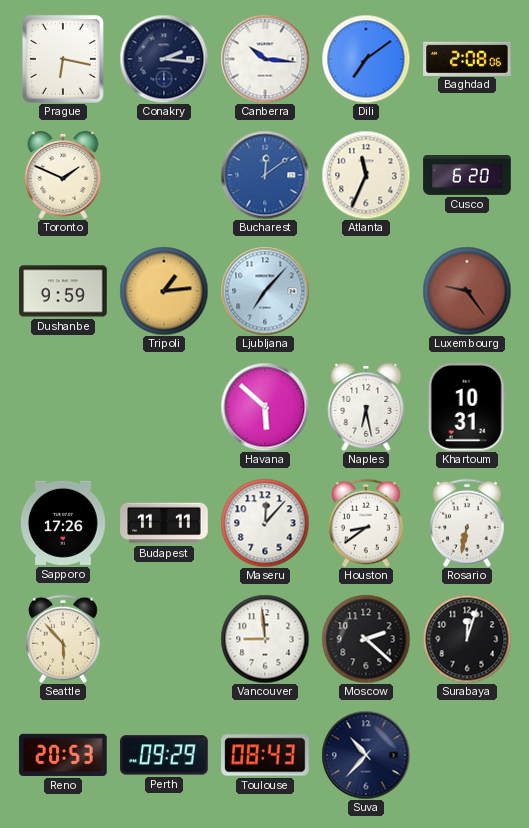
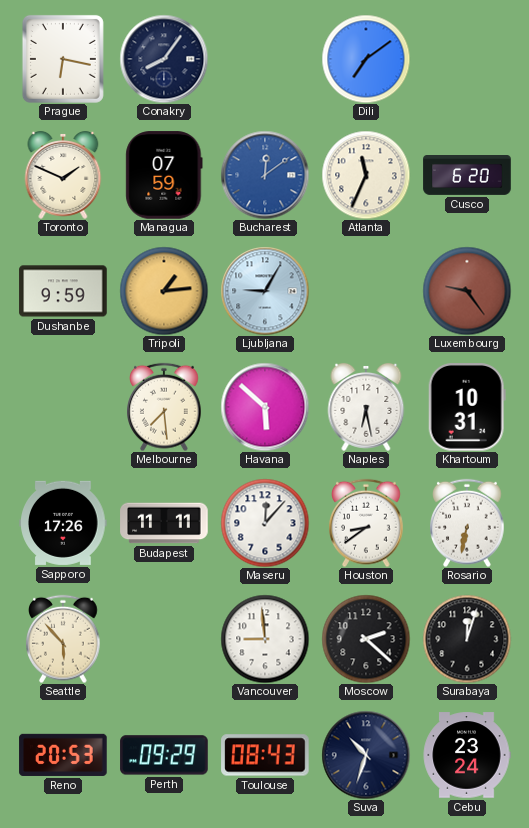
Conakry: 2:16 -> 8:06 (164, 59)
Canberra: 10:16 -> none (265, 59)
Baghdad: 2:08 -> none (467, 58)
Managua: none -> 07:59 (164, 175)
Ljubljana: 7:07 -> 9:05 (265, 291)
Melbourne: none -> 7:29 (165, 407)
Suva: 10:37 -> 10:33 (366, 755)
Cebu: none -> 23:24 (467, 755)
